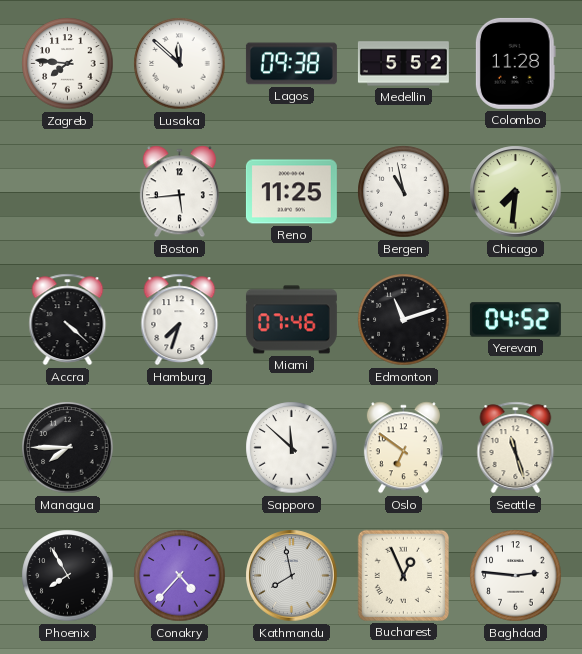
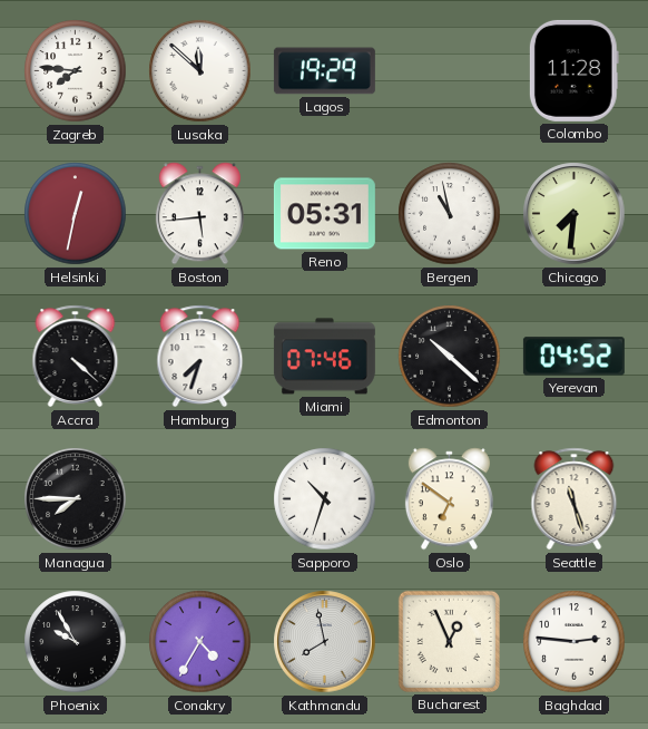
Lagos: 09:38 -> 19:29 (324, 71)
Medellin: 5:52 -> none (403, 64)
Helsinki: none -> 12:32 (76, 214)
Reno: 11:25 -> 05:31 (324, 214)
Edmonton: 11:12 -> 10:22 (450, 357)
Sapporo: 11:52 -> 10:33 (325, 499)
Phoenix: 7:55 -> 9:55 (76, 642)
Conakry: 4:37 -> 4:35 (200, 642)
